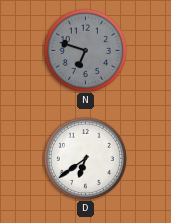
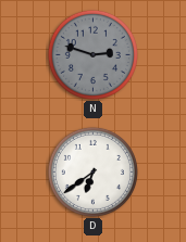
N: 6:48 -> 2:48 (92, 54)
